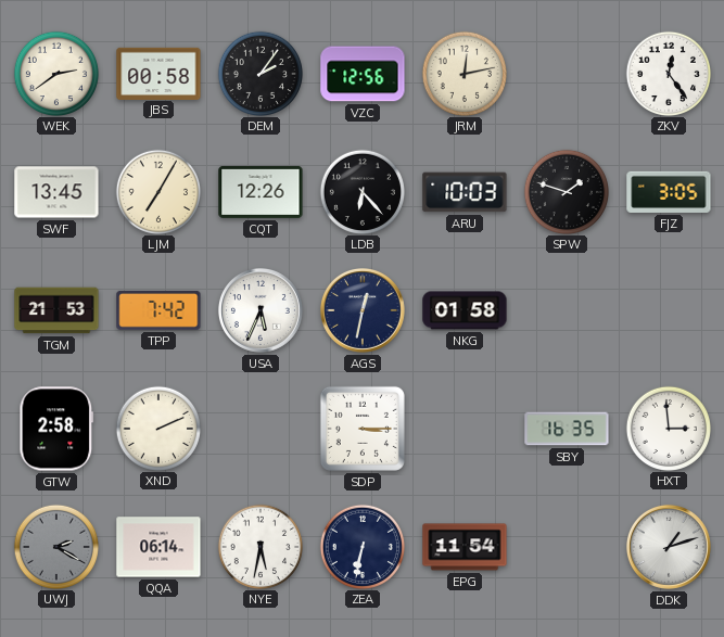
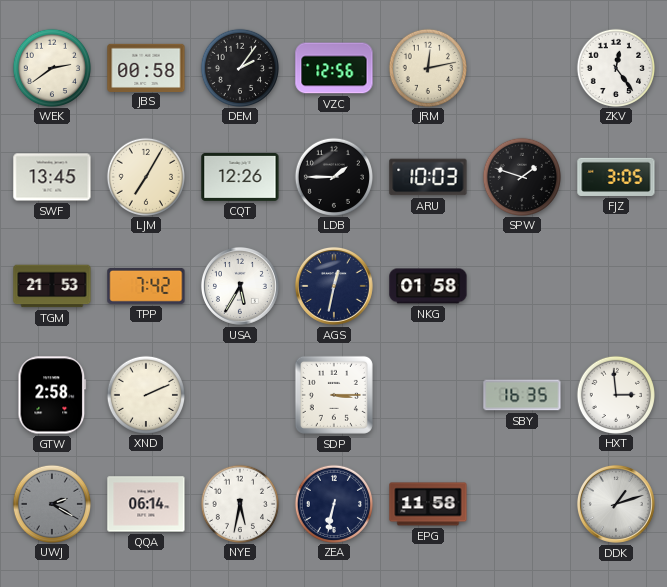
LDB: 6:23 -> 1:45 (333, 176)
USA: 5:34 -> 5:35 (240, 286)
EPG: 11:54 -> 11:58 (428, 504)
